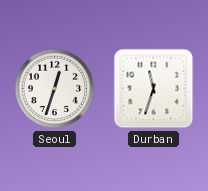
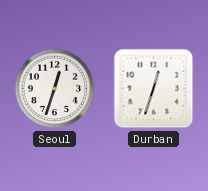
Durban: 11:33 -> 12:33 (154, 89)
